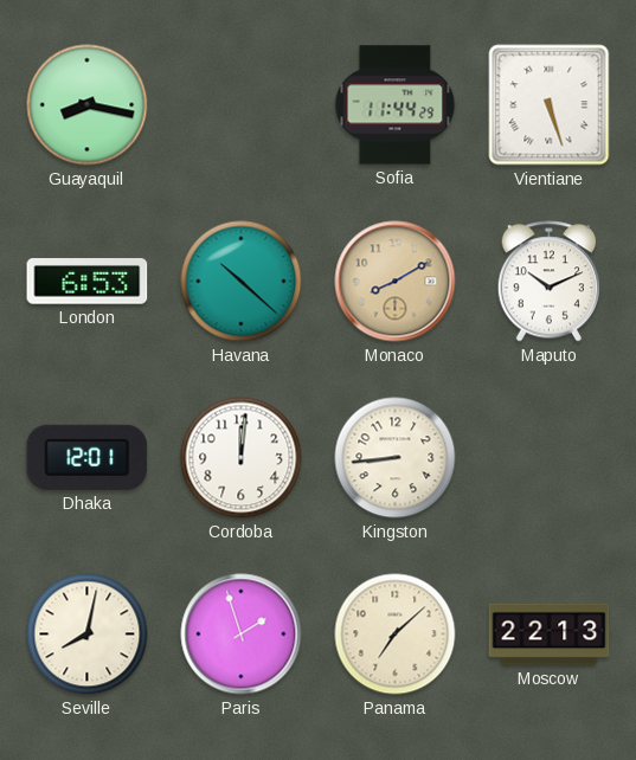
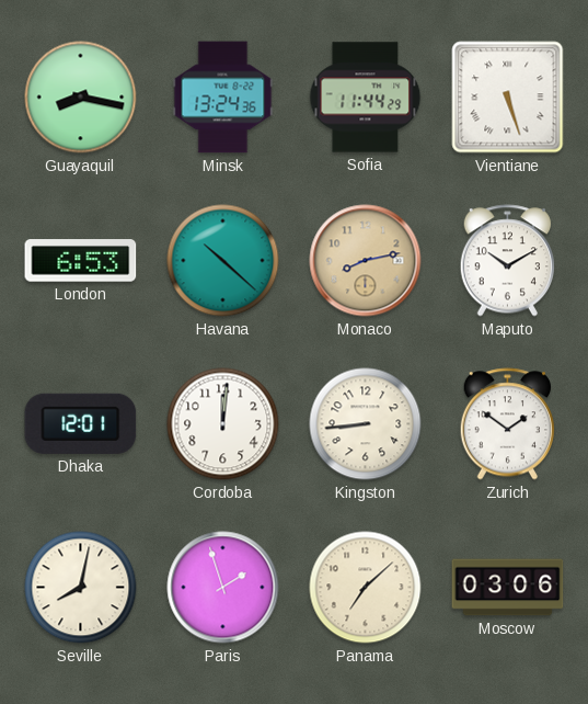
Minsk: none -> 13:24 (223, 98)
Monaco: 8:10 -> 8:13 (366, 261)
Maputo: 10:11 -> 10:10 (507, 261)
Zurich: none -> 1:51 (507, 424)
Moscow: 22:13 -> 03:06 (508, 588)
